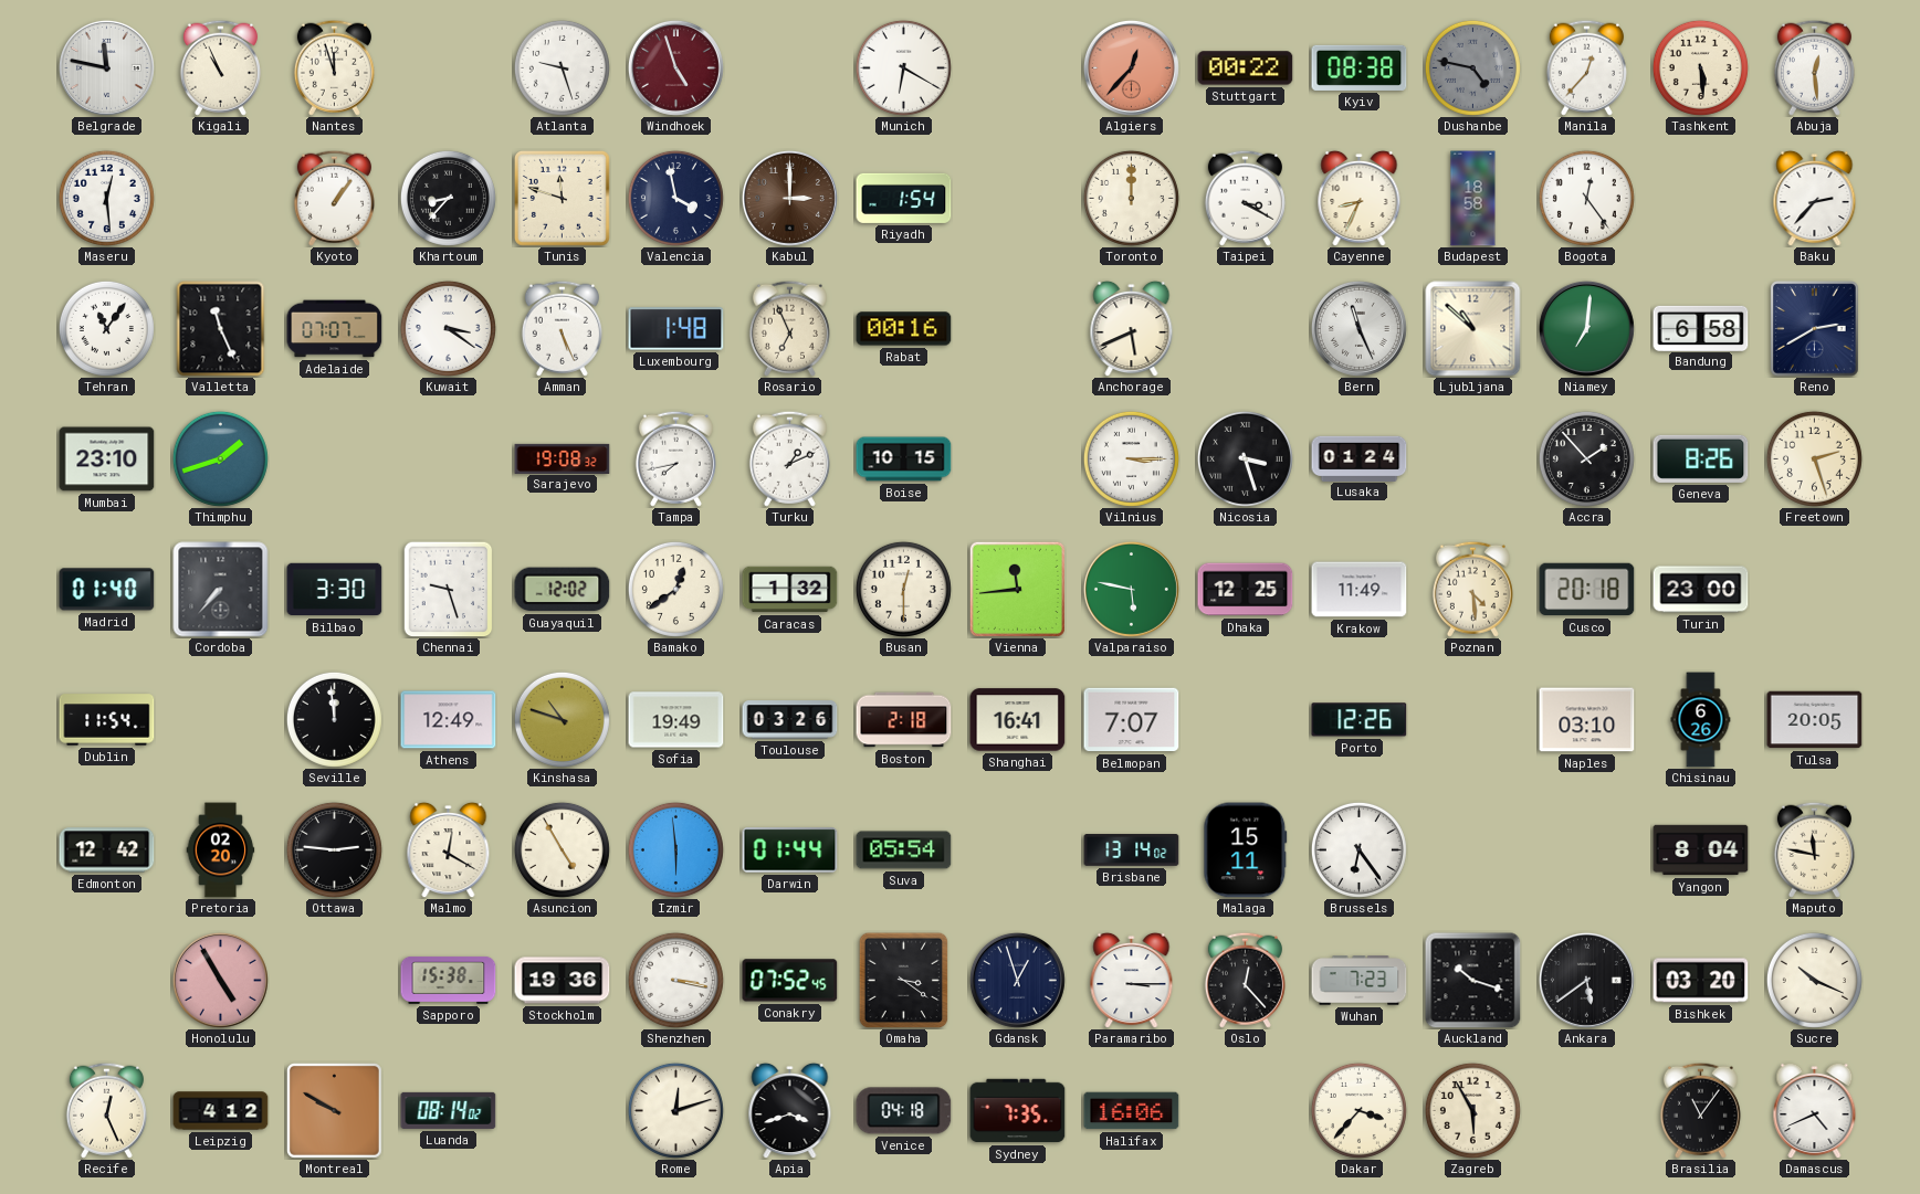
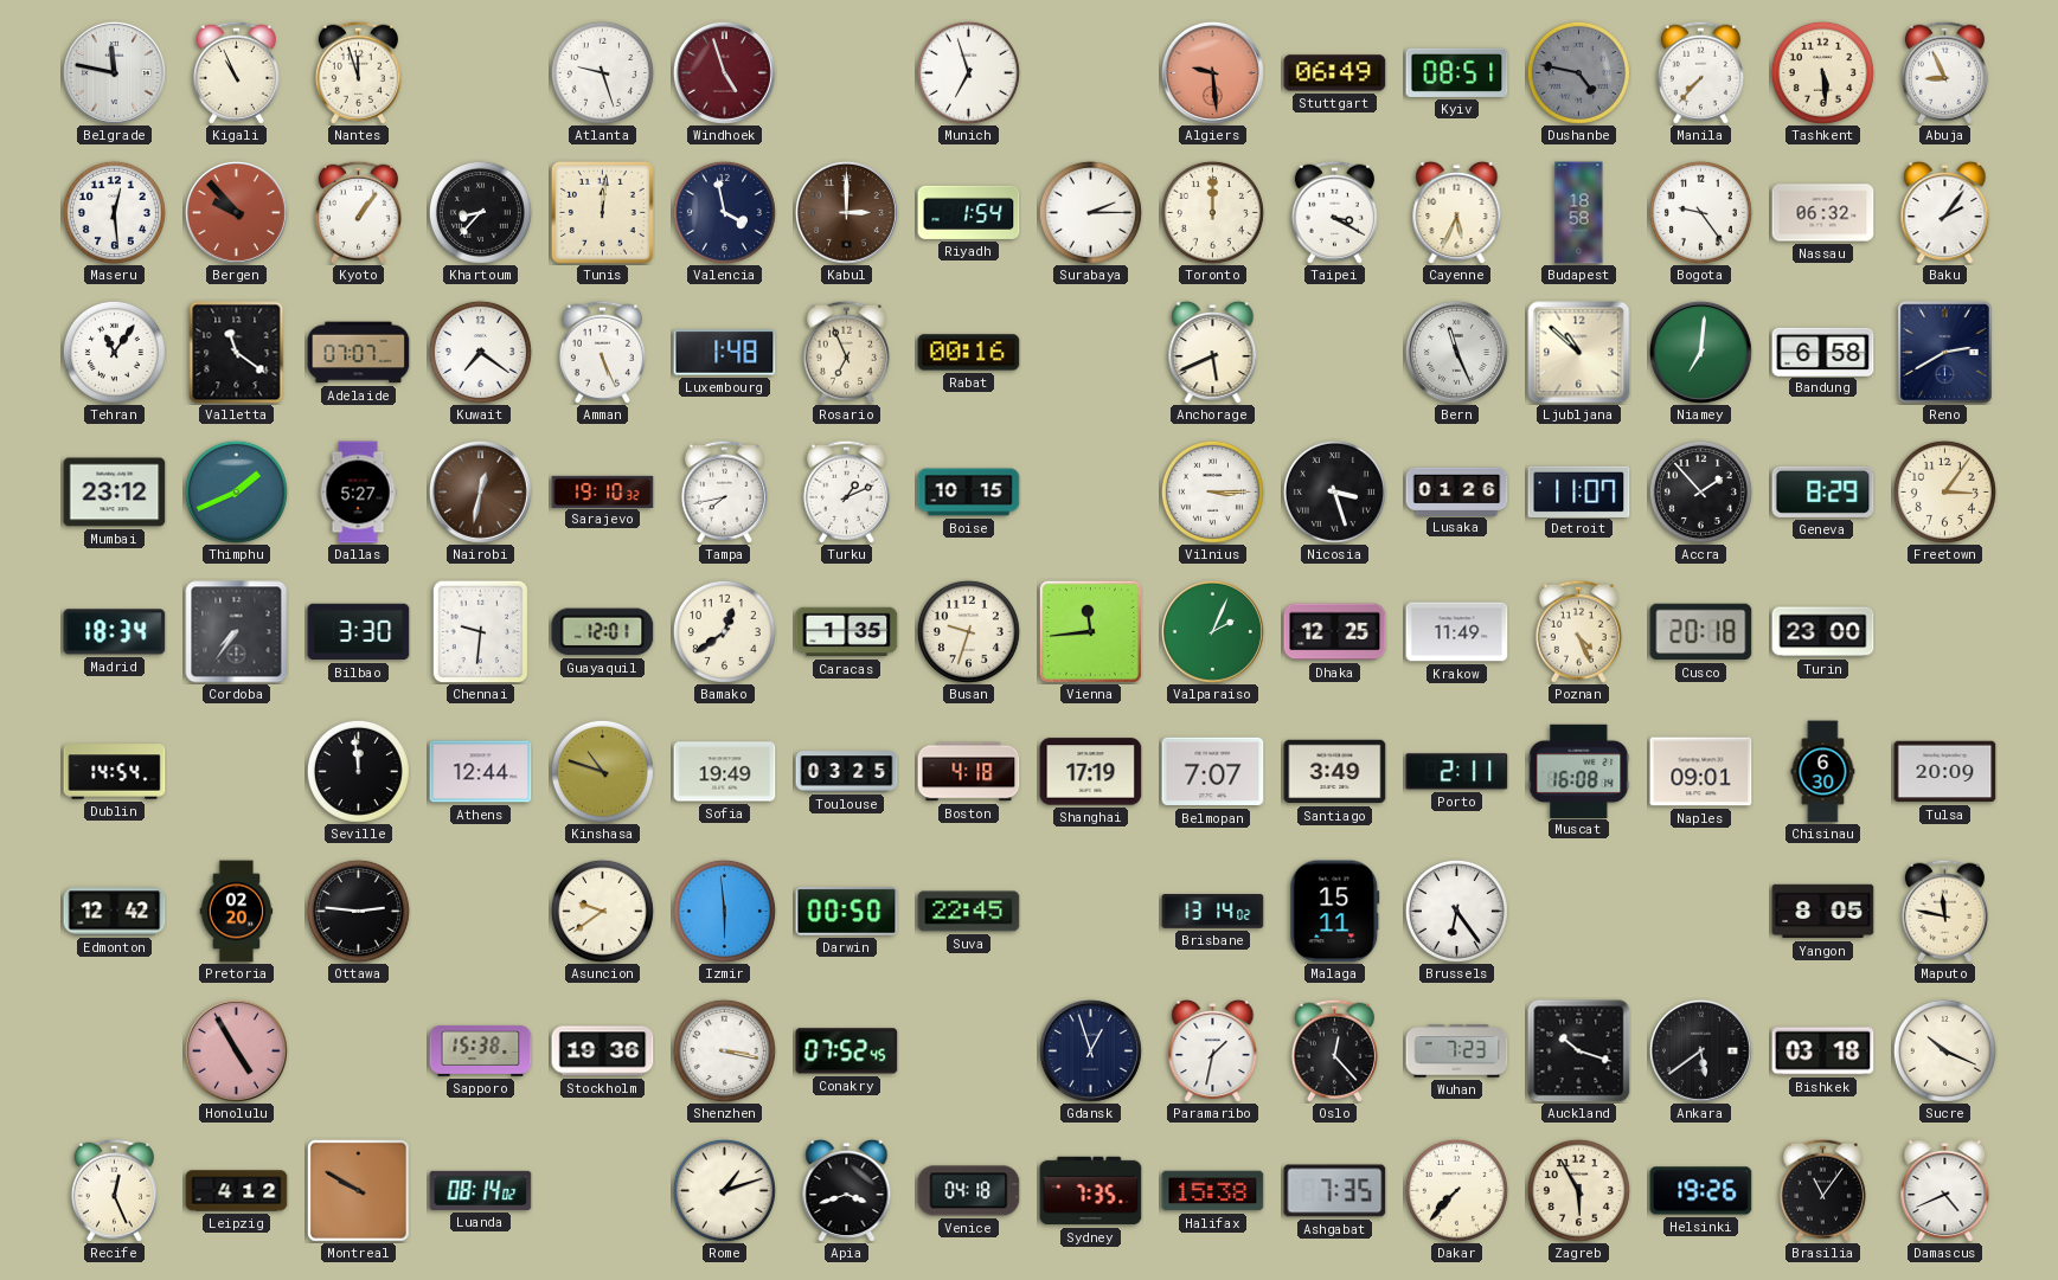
Munich: 6:20 -> 6:57 (968, 72)
Algiers: 12:37 -> 9:29 (1212, 72)
Stuttgart: 00:22 -> 06:49 (1335, 73)
Kyiv: 08:38 -> 08:51 (1457, 72)
Manila: 12:37 -> 7:37 (1700, 72)
Abuja: 12:29 -> 8:56 (1944, 72)
Bergen: none -> 9:53 (236, 212)
Tunis: 11:48 -> 12:01 (602, 212)
Surabaya: none -> 2:15 (1090, 212)
Cayenne: 8:34 -> 5:34 (1457, 212)
Bogota: 12:24 -> 9:24 (1700, 212)
Nassau: none -> 06:32 (1823, 213)
Baku: 2:37 -> 2:06 (1945, 212)
Valletta: 11:26 -> 11:21 (237, 353)
Kuwait: 3:21 -> 7:21 (480, 352)
Mumbai: 23:10 -> 23:12 (115, 493)
Thimphu: 1:42 -> 1:41 (236, 491)
Dallas: none -> 5:27 (358, 493)
Nairobi: none -> 12:32 (480, 491)
Sarajevo: 19:08 -> 19:10 (603, 491)
Lusaka: 01:24 -> 01:26 (1457, 491)
Detroit: none -> 11:07 (1579, 491)
Geneva: 8:26 -> 8:29 (1823, 491)
Freetown: 2:27 -> 3:06 (1944, 491)
Madrid: 01:40 -> 18:34 (115, 632)
Cordoba: 7:37 -> 7:36 (237, 632)
Chennai: 9:27 -> 9:31 (481, 631)
Guayaquil: 12:02 -> 12:01 (603, 632)
Caracas: 1:32 -> 1:35 (847, 632)
Busan: 12:30 -> 9:33 (968, 631)
Valparaiso: 5:47 -> 2:04 (1212, 631)
Poznan: 4:29 -> 4:26 (1578, 631)
Dublin: 11:54 -> 14:54 (115, 772)
Athens: 12:49 -> 12:44 (481, 772)
Toulouse: 03:26 -> 03:25 (847, 772)
Boston: 2:18 -> 4:18 (969, 772)
Shanghai: 16:41 -> 17:19 (1091, 772)
Santiago: none -> 3:49 (1335, 772)
Porto: 12:26 -> 2:11 (1457, 772)
Muscat: none -> 16:08 (1579, 771)
Naples: 03:10 -> 09:01 (1701, 772)
Chisinau: 6:26 -> 6:30 (1823, 772)
Tulsa: 20:05 -> 20:09 (1945, 772)
Malmo: 12:20 -> none (449, 849)
Asuncion: 4:55 -> 9:39 (602, 911)
Darwin: 01:44 -> 00:50 (847, 912)
Suva: 05:54 -> 22:45 (969, 912)
Yangon: 8:04 -> 8:05 (1823, 912)
Omaha: 3:21 -> none (904, 980)
Paramaribo: 3:15 -> 1:32 (1213, 1050)
Bishkek: 03:20 -> 03:18 (1823, 1051)
Rome: 12:12 -> 1:12 (724, 1190)
Halifax: 16:06 -> 15:38 (1213, 1191)
Ashgabat: none -> 7:35 (1335, 1191)
Dakar: 3:37 -> 7:37 (1456, 1190)
Helsinki: none -> 19:26 (1701, 1191)
